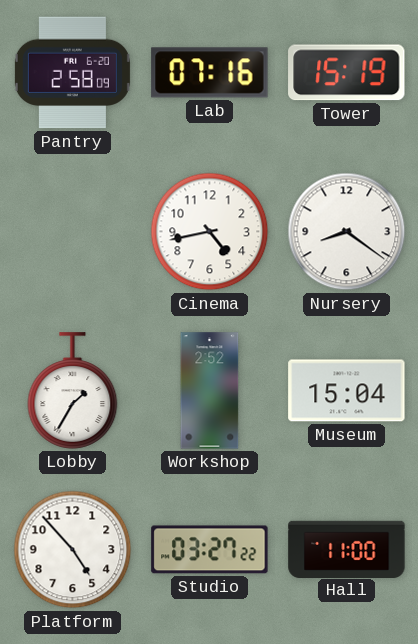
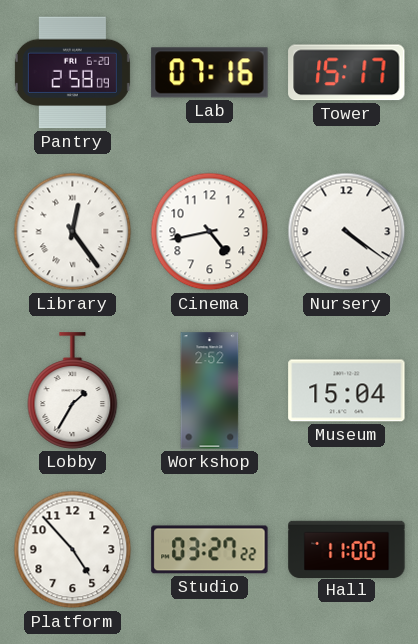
Tower: 15:19 -> 15:17 (347, 73)
Library: none -> 12:24 (73, 232)
Nursery: 8:21 -> 4:21 (347, 232)
